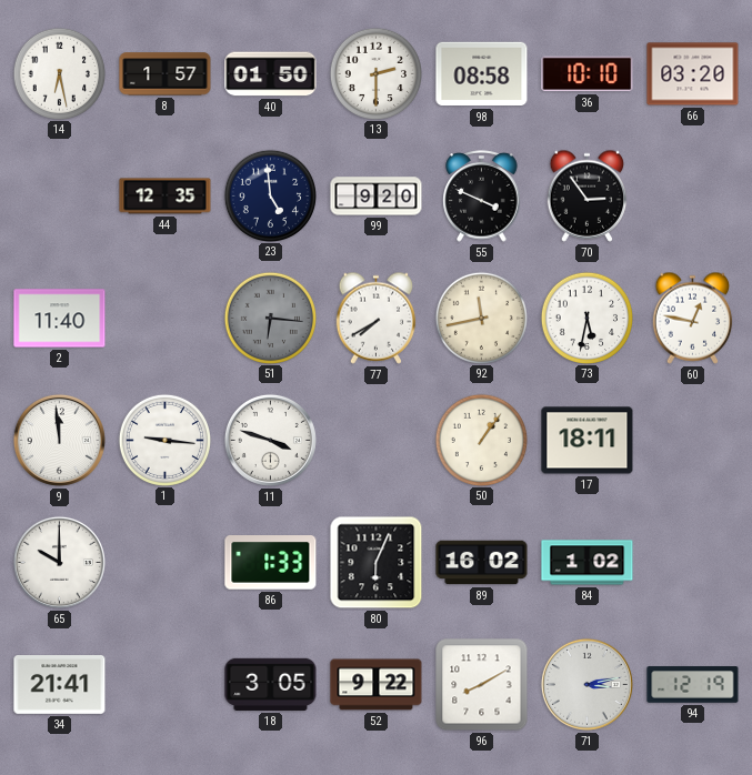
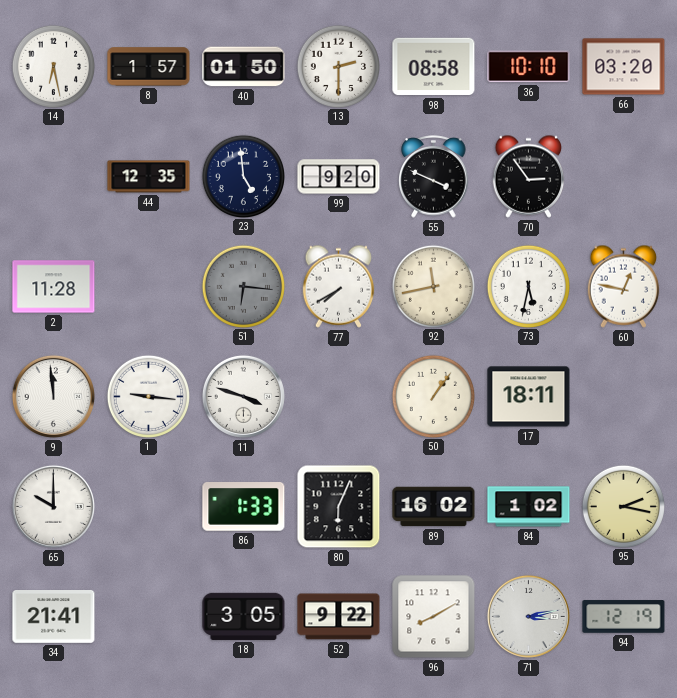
2: 11:40 -> 11:28 (54, 287)
95: none -> 2:17 (623, 506)
